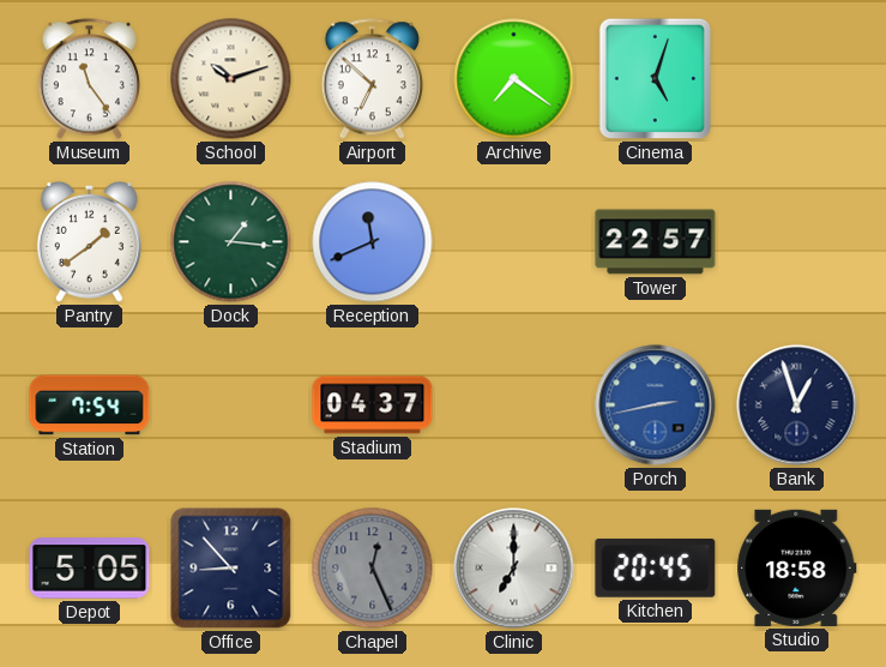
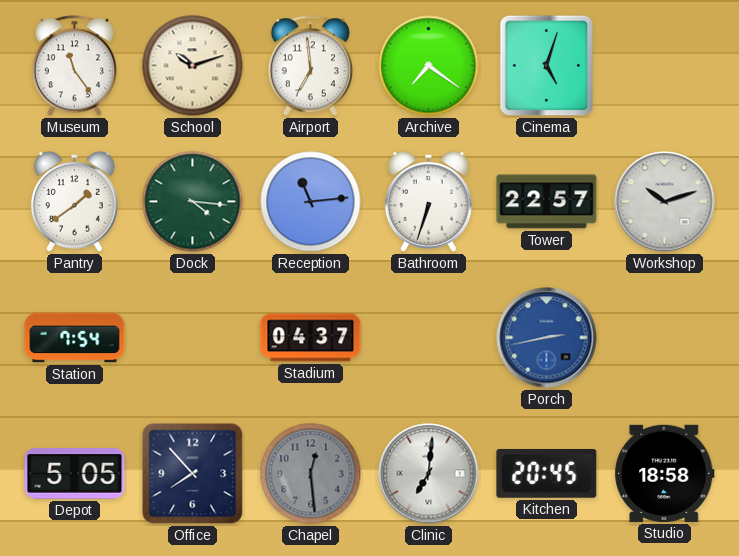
Airport: 6:52 -> 6:59 (310, 66)
Dock: 1:16 -> 4:16 (193, 202)
Reception: 11:41 -> 11:14 (311, 202)
Bathroom: none -> 6:33 (428, 201)
Workshop: none -> 10:12 (665, 202)
Bank: 12:57 -> none (797, 405)
Office: 8:53 -> 7:53 (193, 474)
Chapel: 12:26 -> 12:29 (311, 474)
Clinic: 7:00 -> 7:01 (429, 474)
